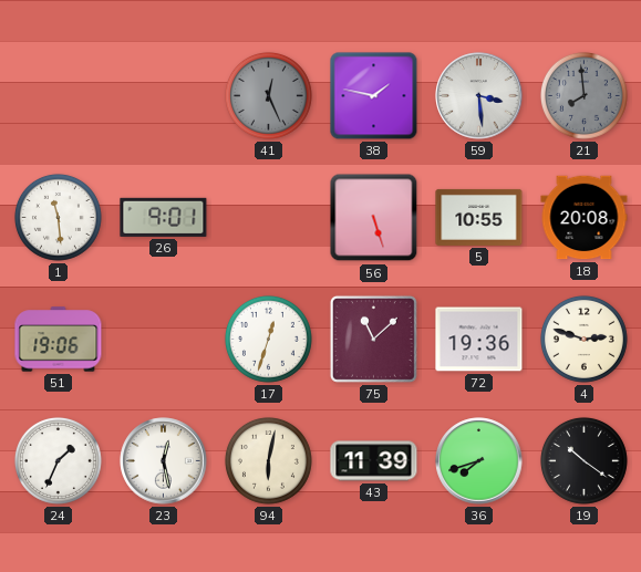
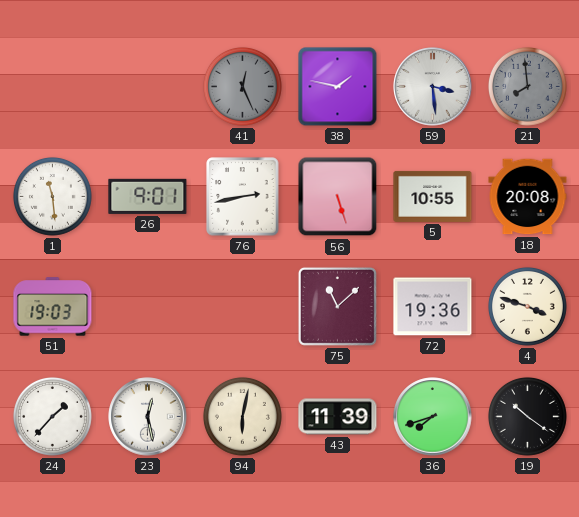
76: none -> 2:43 (243, 197)
51: 19:06 -> 19:03 (53, 307)
17: 12:33 -> none (268, 339)
4: 2:48 -> 3:48 (527, 306)
24: 1:34 -> 1:37 (52, 416)
